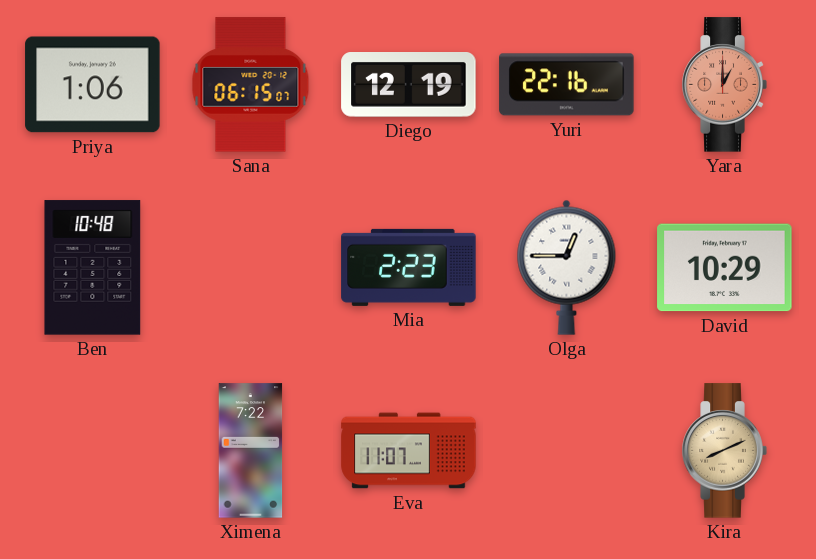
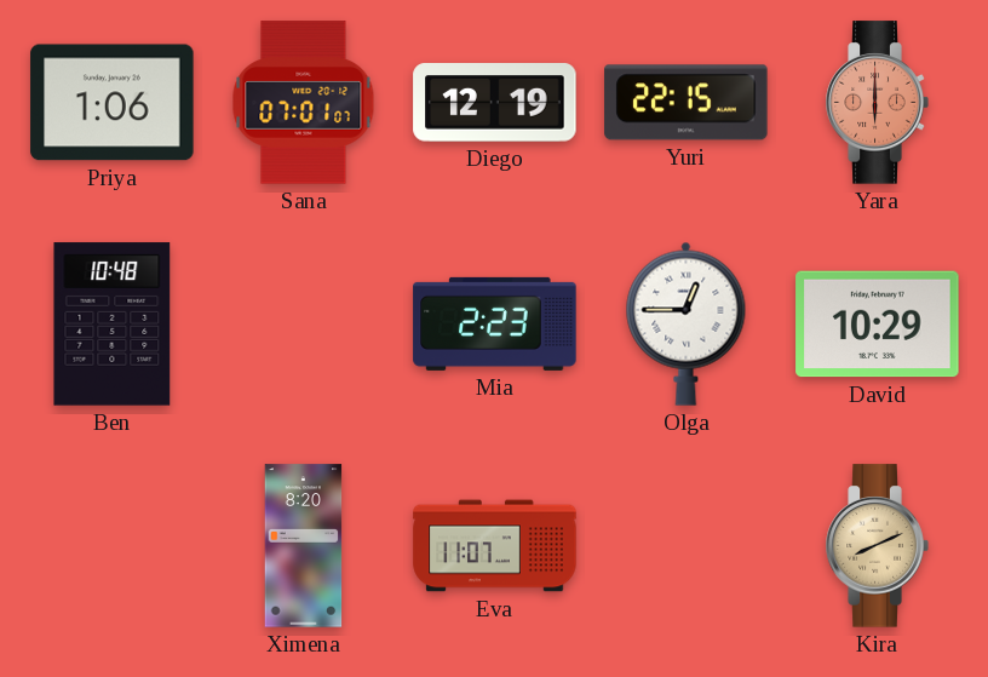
Sana: 06:15 -> 07:01 (304, 103)
Yuri: 22:16 -> 22:15 (687, 103)
Yara: 1:00 -> 6:00 (877, 103)
Ximena: 7:22 -> 8:20 (304, 546)
